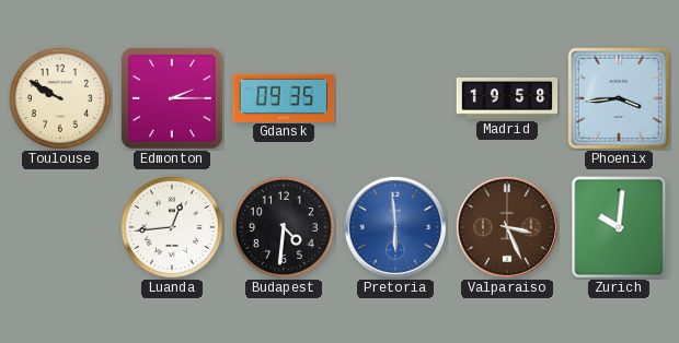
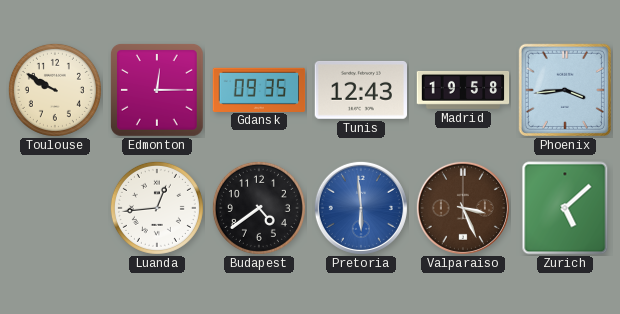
Edmonton: 2:15 -> 12:15 (157, 90)
Tunis: none -> 12:43 (360, 90)
Budapest: 4:31 -> 4:39 (259, 208)
Zurich: 10:01 -> 5:08 (565, 208)
